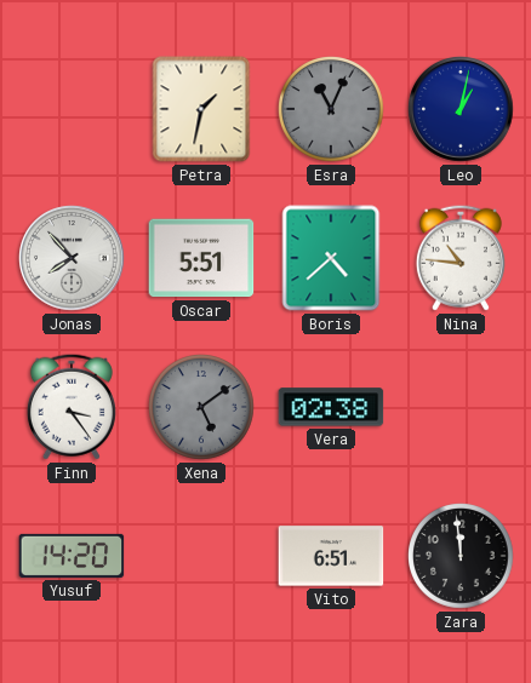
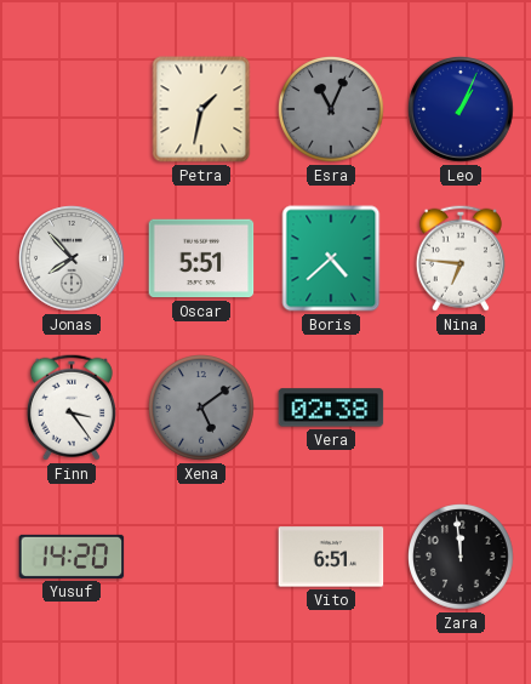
Leo: 1:02 -> 1:04 (461, 109)
Nina: 10:46 -> 6:46 (461, 258)
